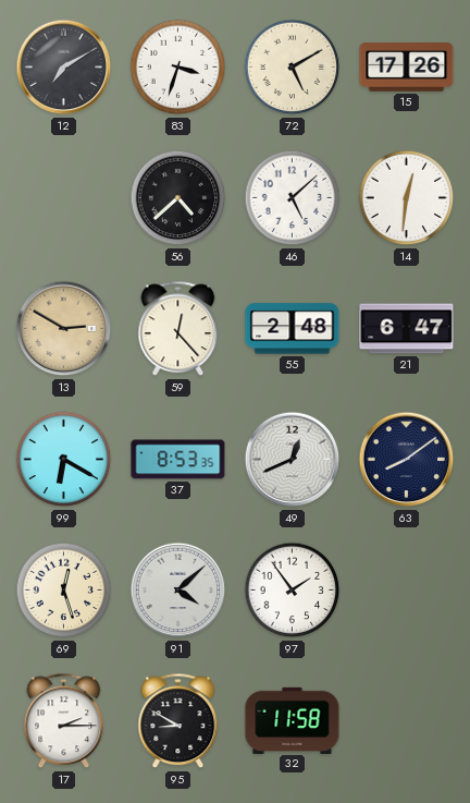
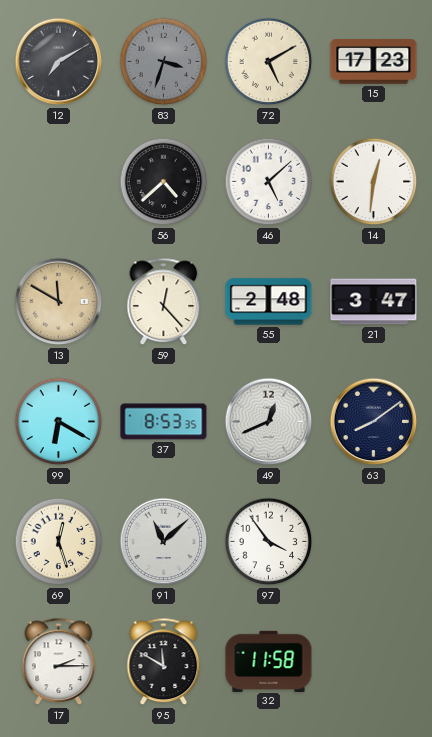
83 dial: white -> grey (164, 62)
15: 17:26 -> 17:23 (374, 62)
13: 2:50 -> 11:50 (59, 302)
21: 6:47 -> 3:47 (374, 302)
91: 4:08 -> 11:08 (164, 542)
97: 1:54 -> 3:54 (269, 542)
95: 8:50 -> 11:50 (164, 662)
